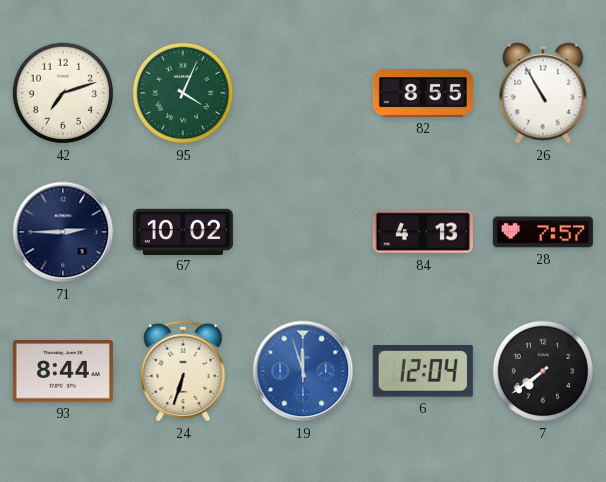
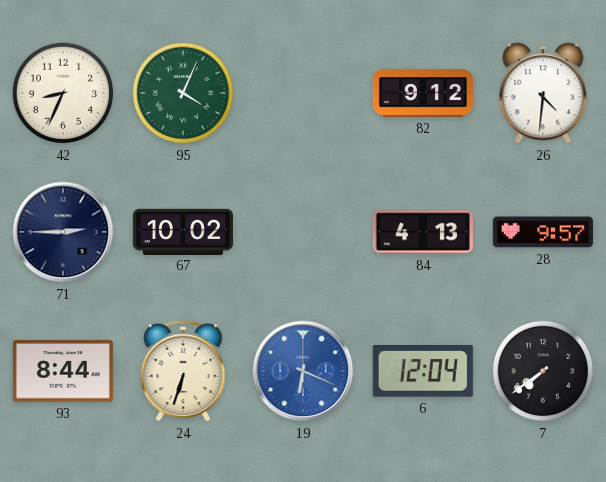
42: 7:12 -> 8:34 (63, 93)
82: 8:55 -> 9:12 (423, 93)
26: 10:55 -> 4:31 (543, 93)
28: 7:57 -> 9:57 (543, 232)
19: 11:57 -> 6:19 (303, 371)
